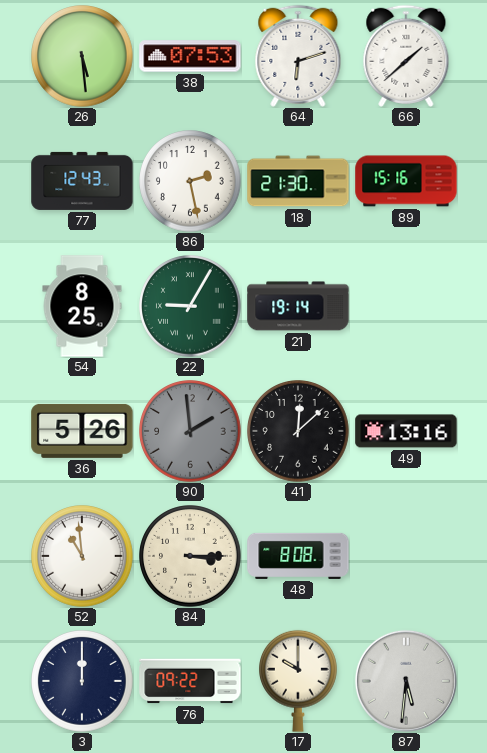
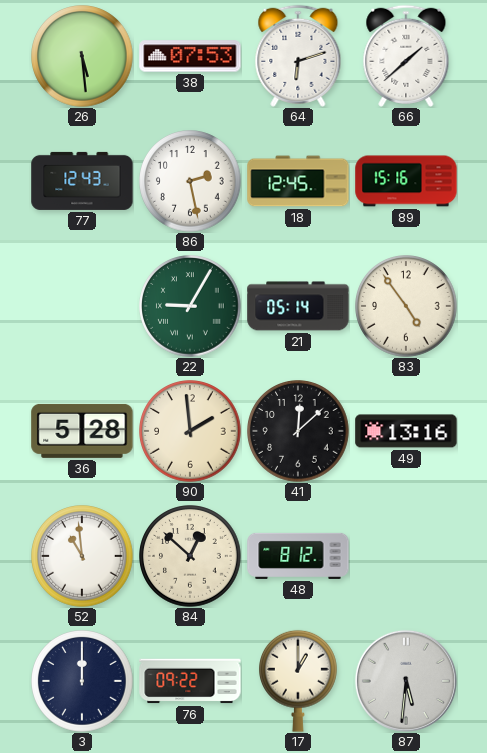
18: 21:30 -> 12:45 (298, 181)
54: 8:25 -> none (82, 306)
21: 19:14 -> 05:14 (298, 306)
83: none -> 4:54 (406, 306)
36: 5:26 -> 5:28 (82, 431)
90 dial: grey -> cream (190, 431)
84: 3:15 -> 12:52 (190, 556)
48: 8:08 -> 8:12 (298, 556)
17: 10:00 -> 1:00 (299, 681)
